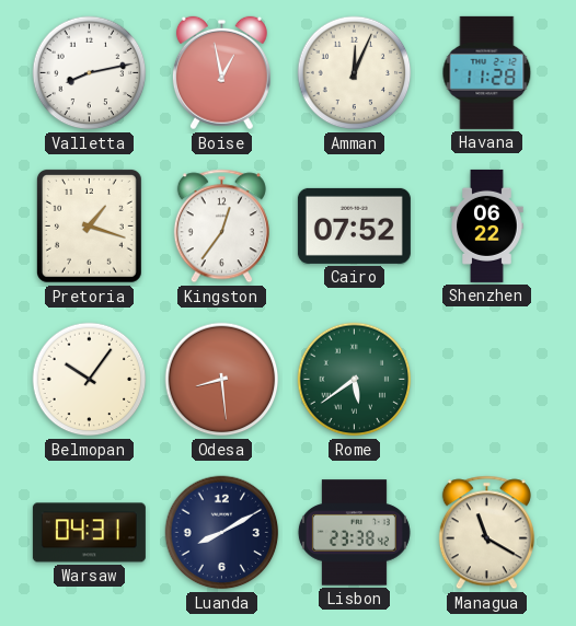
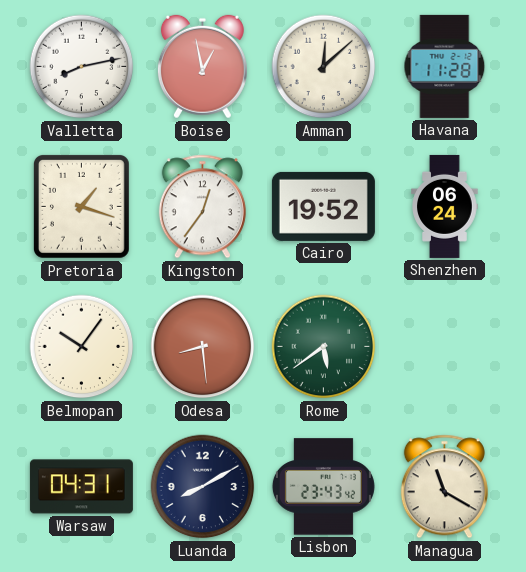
Amman: 12:04 -> 12:08 (324, 67)
Cairo: 07:52 -> 19:52 (323, 206)
Shenzhen: 06:22 -> 06:24 (445, 206)
Lisbon: 23:38 -> 23:43 (323, 487)
